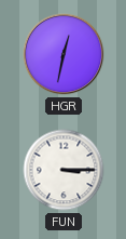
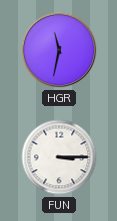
HGR: 12:32 -> 11:32 (59, 50)
